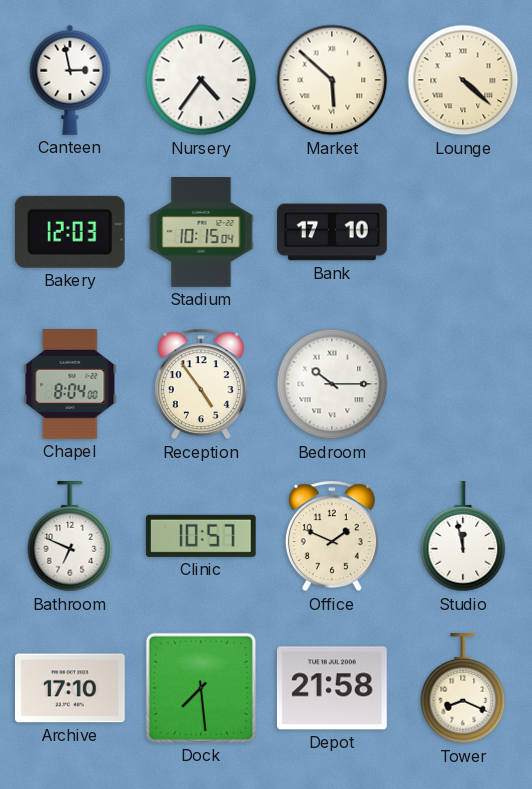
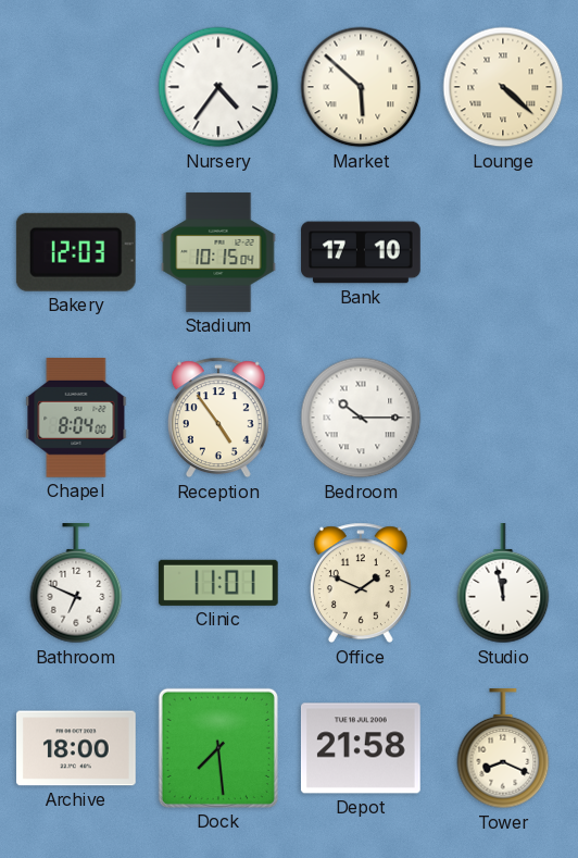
Canteen: 2:58 -> none (70, 80)
Clinic: 10:57 -> 11:01 (218, 583)
Archive: 17:10 -> 18:00 (77, 748)
